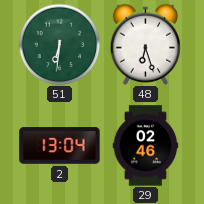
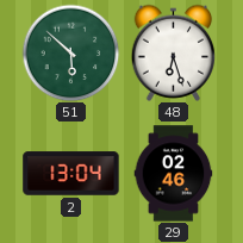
51: 6:31 -> 5:52 (70, 52)
